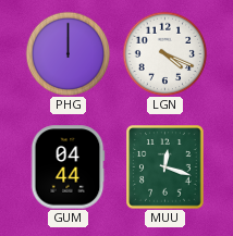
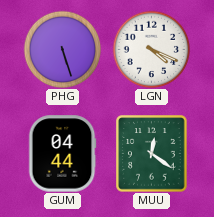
PHG: 12:00 -> 5:27 (62, 49)
MUU: 12:18 -> 12:21 (152, 154)
